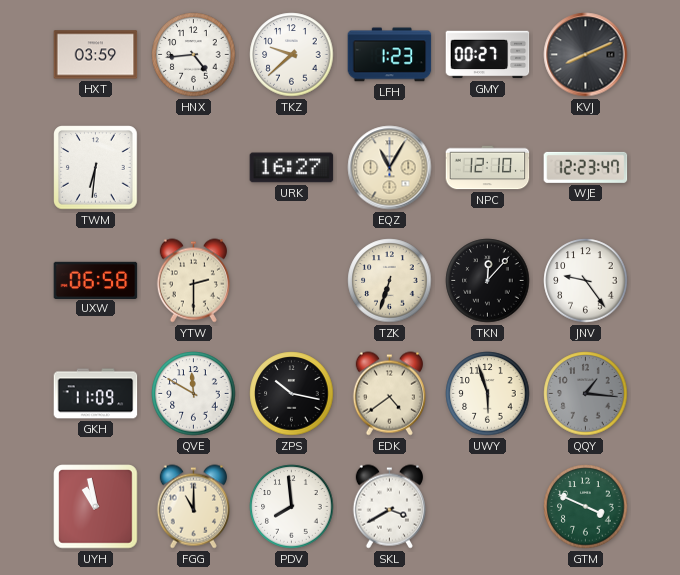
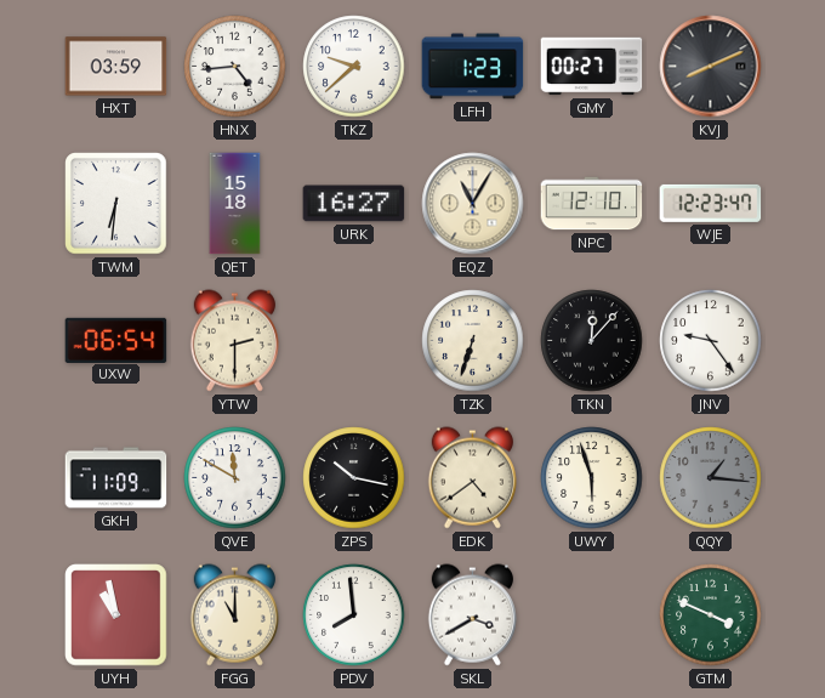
QET: none -> 15:18 (235, 204)
UXW: 06:58 -> 06:54 (116, 340)
